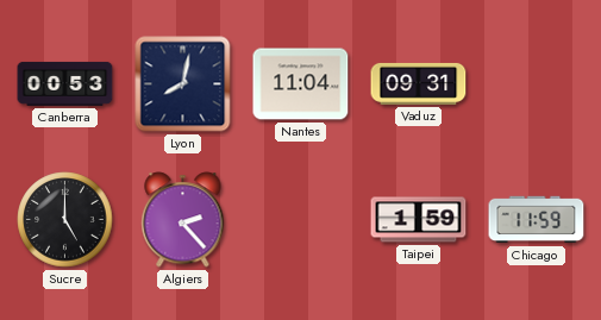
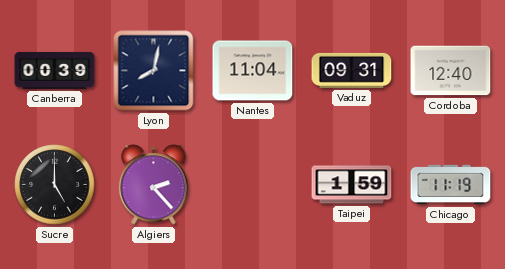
Canberra: 00:53 -> 00:39 (55, 70)
Cordoba: none -> 12:40 (451, 71)
Chicago: 11:59 -> 11:19 (451, 185)
